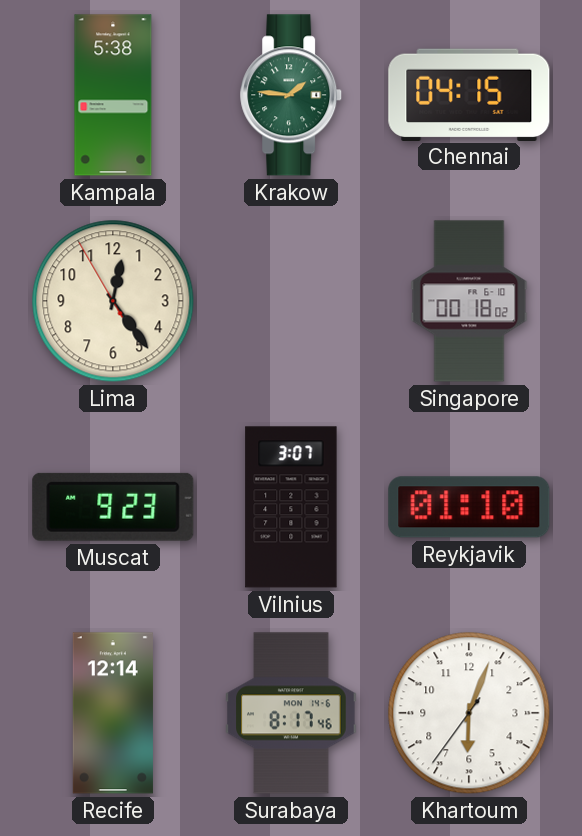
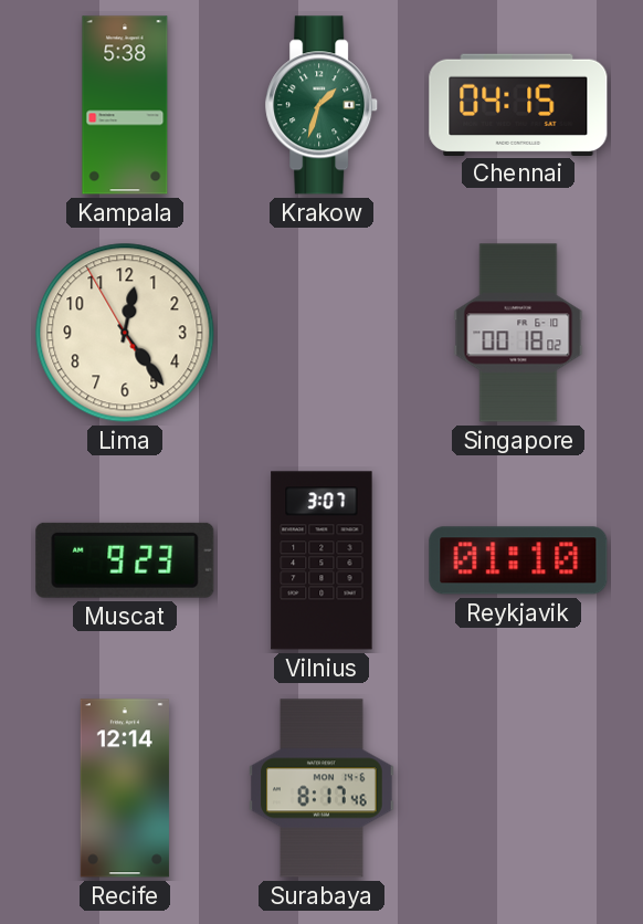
Krakow: 1:46 -> 1:33 (323, 105)
Khartoum: 6:03 -> none (469, 713)
